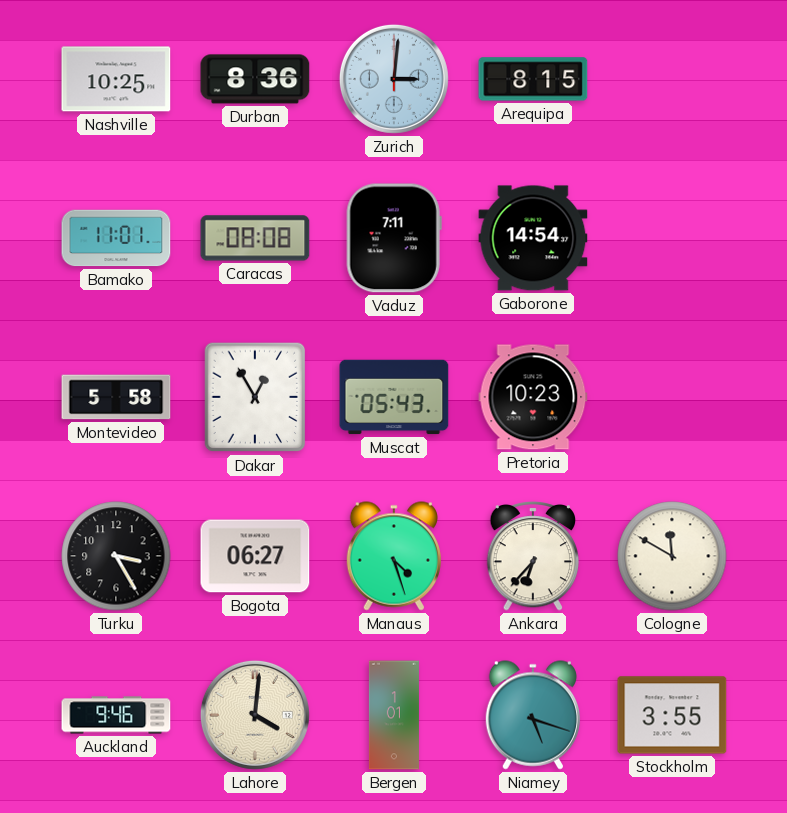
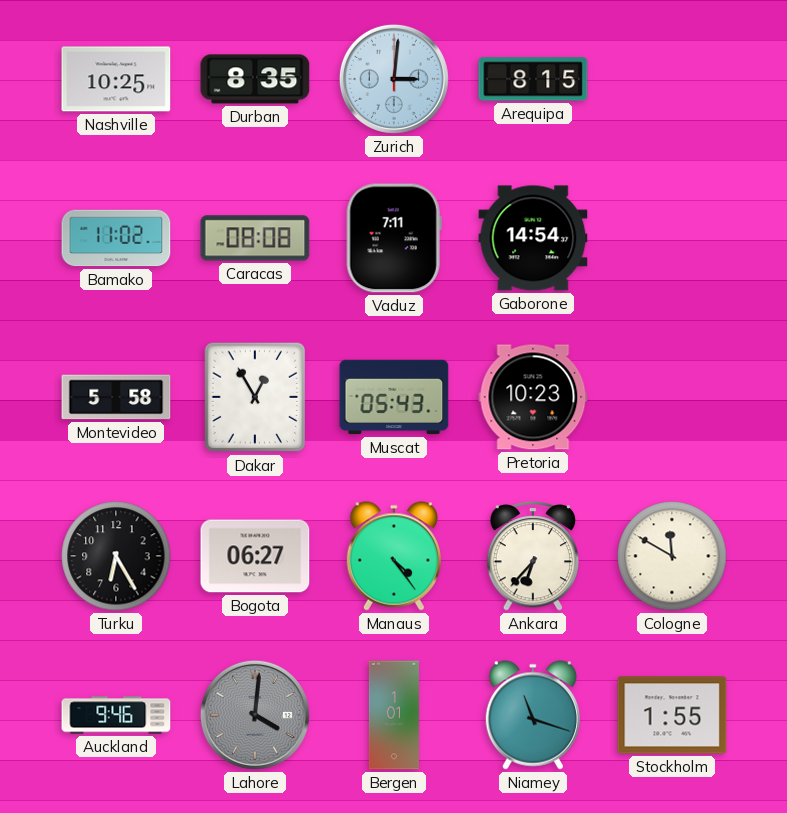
Durban: 8:36 -> 8:35 (255, 79)
Bamako: 11:01 -> 11:02 (116, 238)
Turku: 3:25 -> 6:25 (116, 556)
Manaus: 4:27 -> 4:24 (394, 556)
Lahore dial: cream -> grey (255, 715)
Niamey: 5:18 -> 11:18 (533, 715)
Stockholm: 3:55 -> 1:55 (672, 715)
